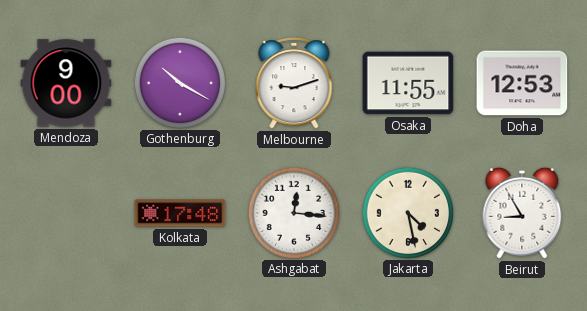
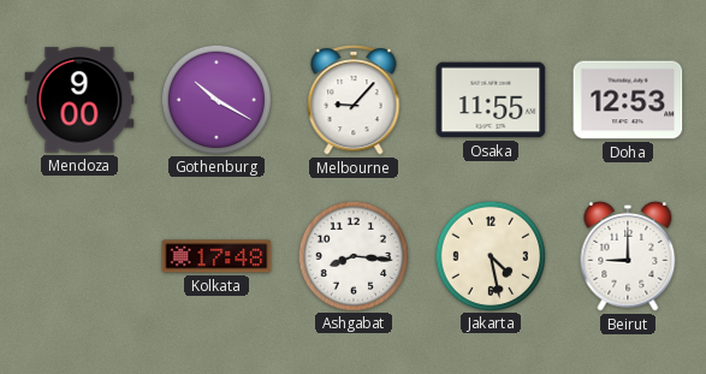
Melbourne: 9:12 -> 9:07 (354, 101)
Ashgabat: 12:16 -> 8:16 (352, 255)
Beirut: 8:55 -> 9:00 (628, 256)
